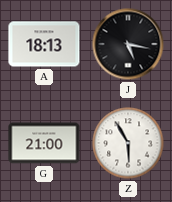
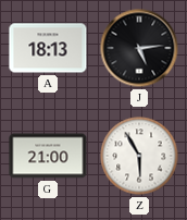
J: 5:17 -> 5:14 (139, 48)
